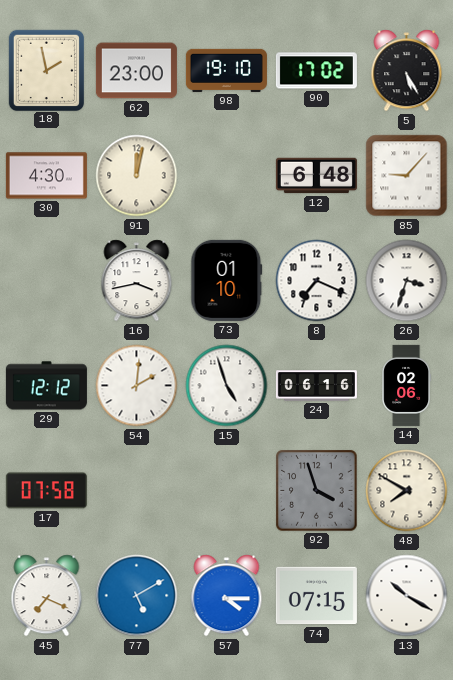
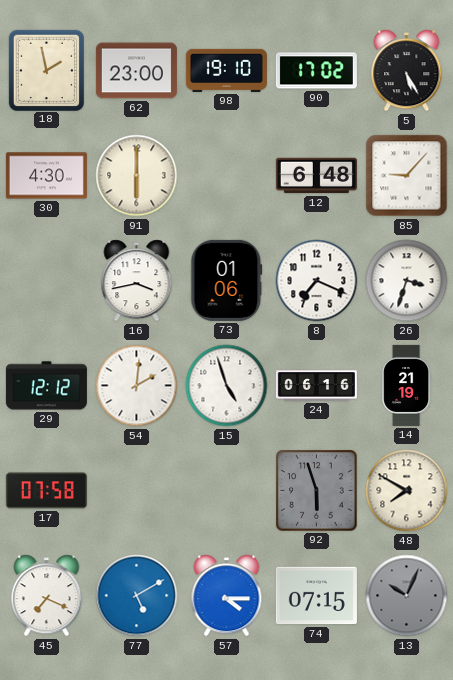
91: 12:02 -> 6:00 (137, 176)
73: 01:10 -> 01:06 (227, 280)
14: 02:06 -> 21:19 (407, 385)
92: 3:57 -> 5:57 (317, 491)
13: 10:20 -> 10:04 (407, 596)
13 dial: white -> grey (407, 596)
